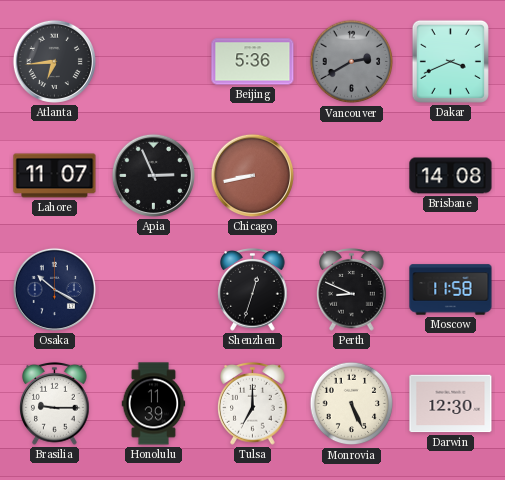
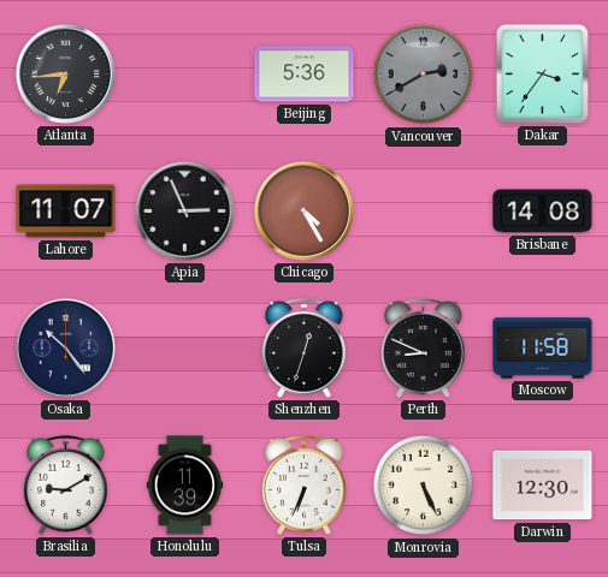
Dakar: 3:41 -> 3:36 (542, 73)
Chicago: 8:43 -> 4:25 (303, 210)
Osaka: 10:20 -> 10:24 (65, 347)
Brasilia: 9:15 -> 9:10 (66, 486)
Tulsa: 7:00 -> 6:34 (305, 486)
